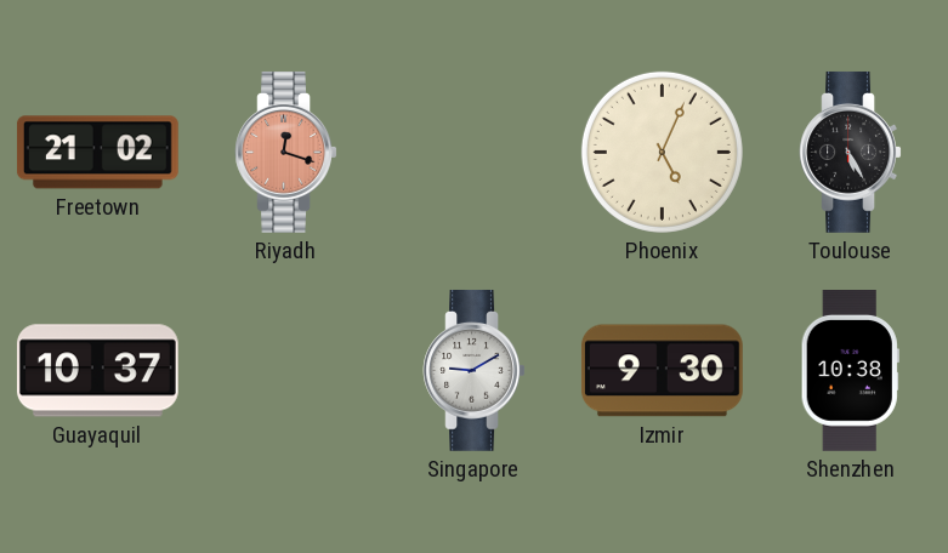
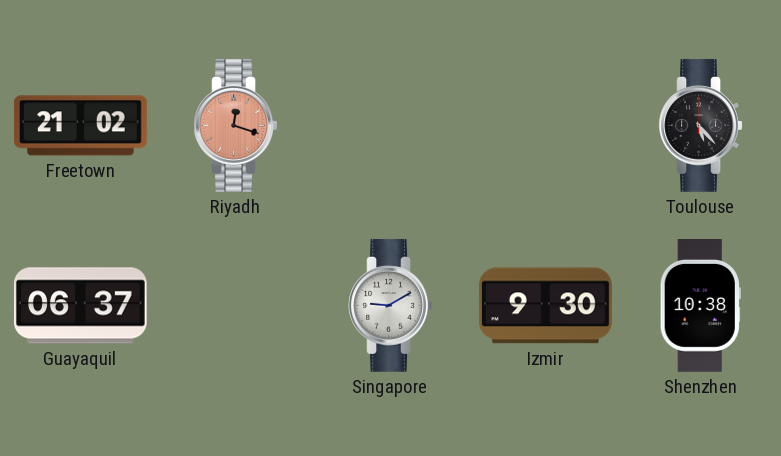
Phoenix: 5:04 -> none (662, 152)
Toulouse: 5:25 -> 5:23 (701, 125)
Guayaquil: 10:37 -> 06:37 (80, 306)
